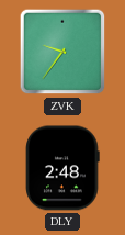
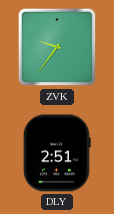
DLY: 2:48 -> 2:51 (57, 153)
